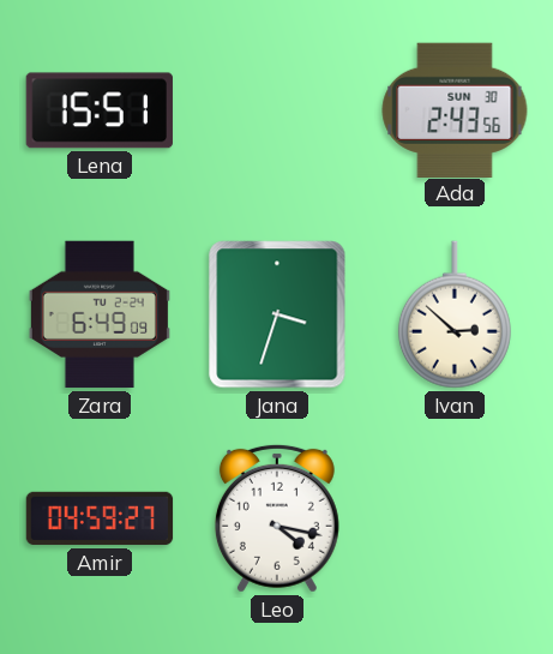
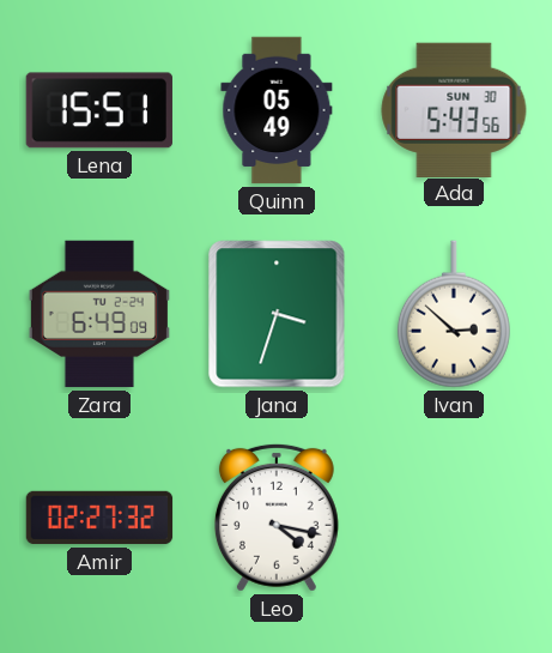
Quinn: none -> 05:49 (277, 110)
Ada: 2:43 -> 5:43 (454, 109)
Amir: 04:59 -> 02:27 (99, 518)
